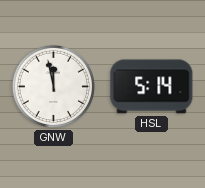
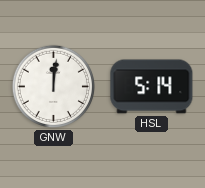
GNW: 11:58 -> 12:01 (53, 86)
